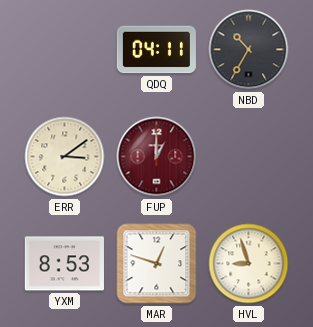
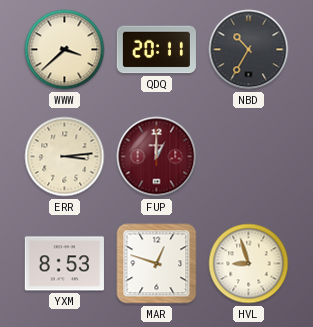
WWW: none -> 3:38 (65, 50)
QDQ: 04:11 -> 20:11 (156, 50)
ERR: 3:09 -> 3:14 (65, 157)
